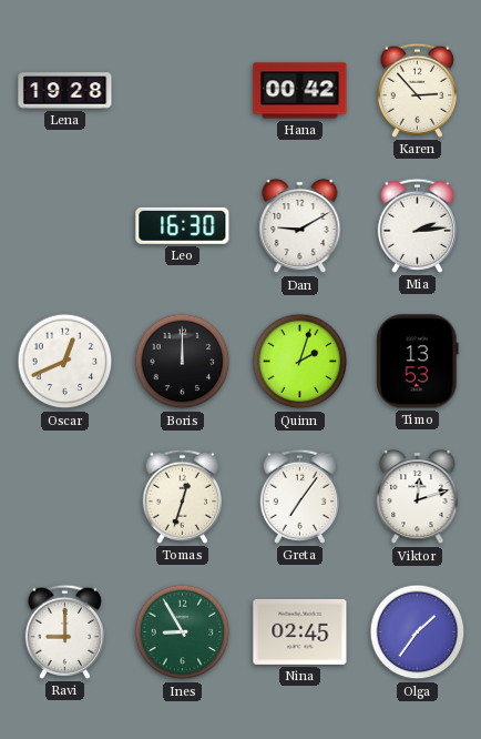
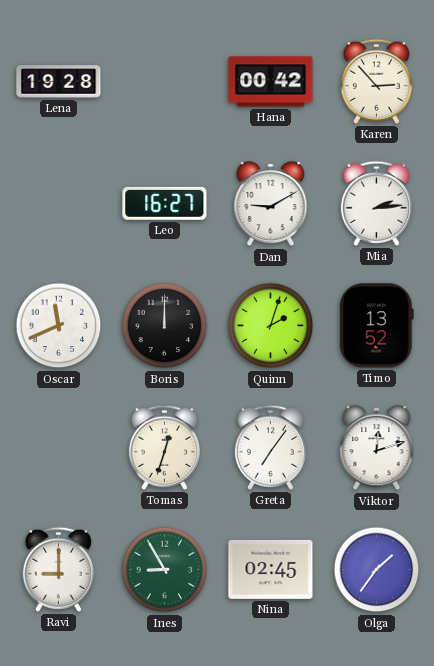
Leo: 16:30 -> 16:27 (165, 203)
Oscar: 12:41 -> 11:41 (59, 326)
Timo: 13:53 -> 13:52 (376, 326)
